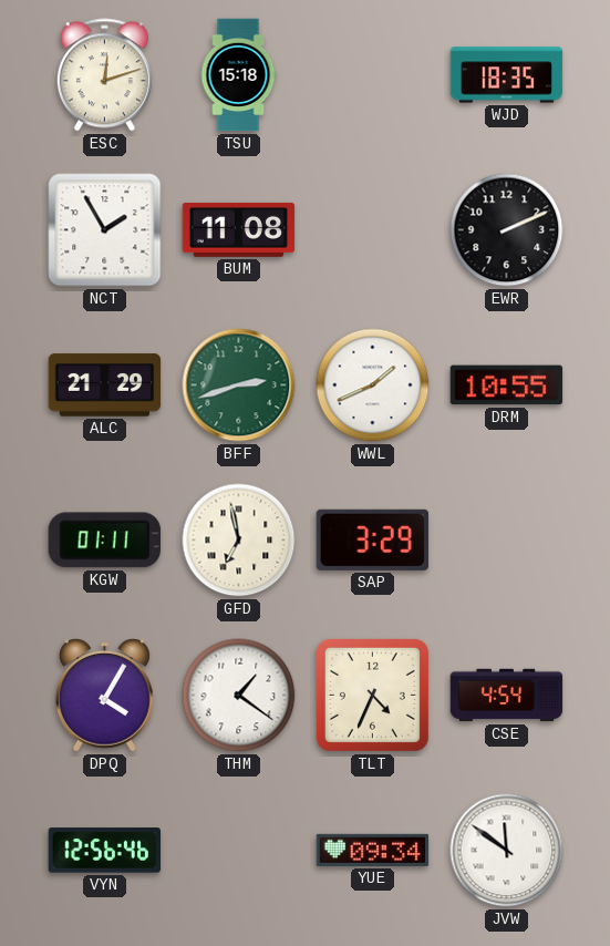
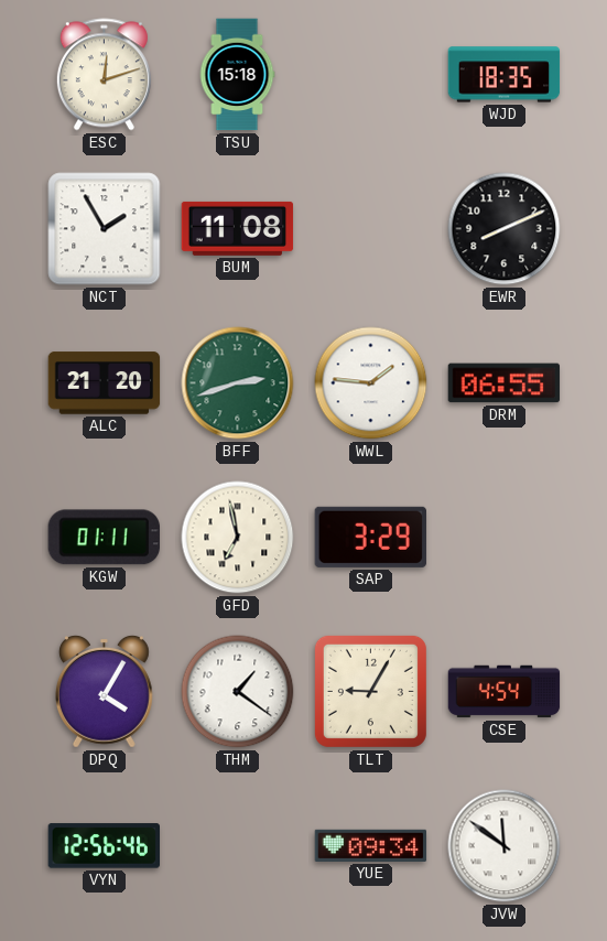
EWR: 2:11 -> 8:11 (505, 229)
ALC: 21:29 -> 21:20 (105, 383)
WWL: 1:41 -> 1:46 (371, 383)
DRM: 10:55 -> 06:55 (505, 383)
TLT: 4:34 -> 9:05 (370, 691)
